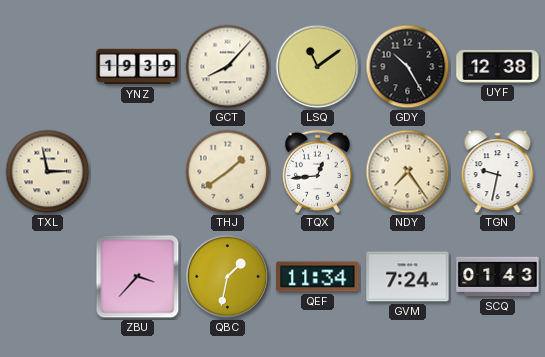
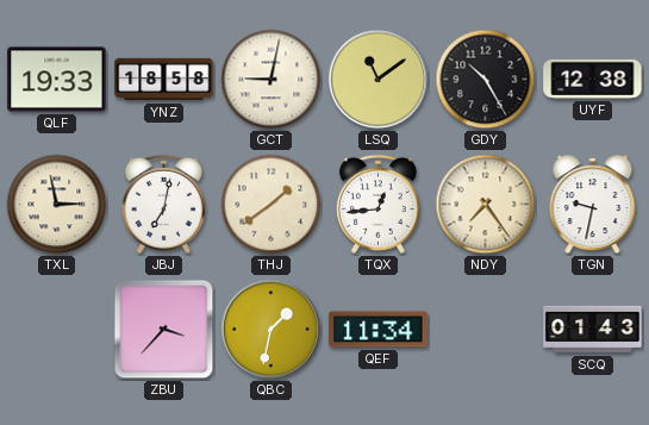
QLF: none -> 19:33 (57, 80)
YNZ: 19:39 -> 18:58 (164, 80)
GCT: 8:07 -> 9:02 (272, 80)
JBJ: none -> 7:02 (163, 204)
GVM: 7:24 -> none (408, 277)
